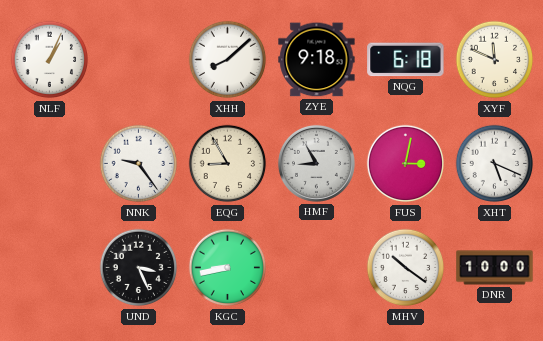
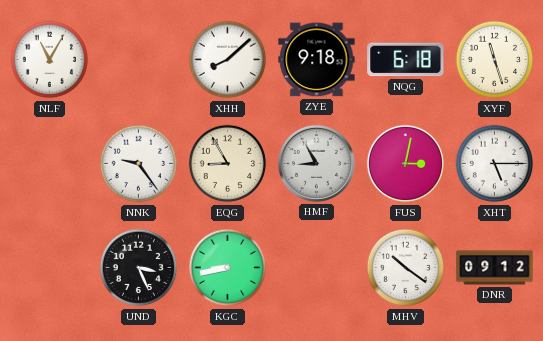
NLF: 1:04 -> 11:05 (50, 60)
XYF: 11:49 -> 11:27 (495, 60)
XHT: 5:19 -> 5:15 (495, 164)
DNR: 10:00 -> 09:12 (495, 268)
